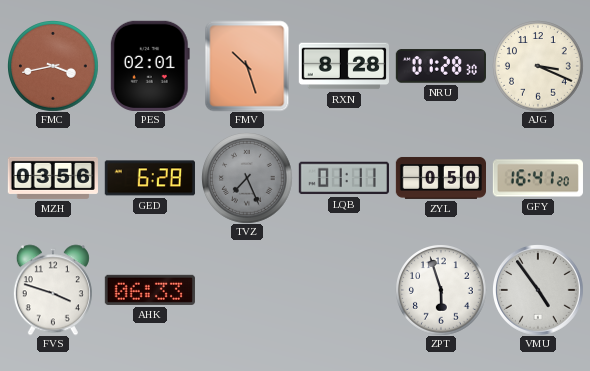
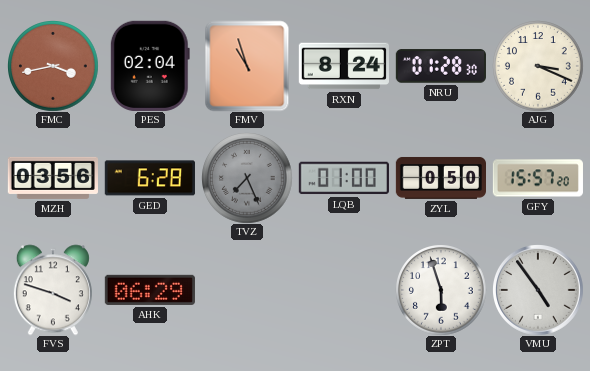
PES: 02:01 -> 02:04 (150, 66)
FMV: 10:27 -> 10:57 (247, 66)
RXN: 8:28 -> 8:24 (344, 66)
LQB: 01:11 -> 01:00 (344, 178)
GFY: 16:41 -> 15:57 (538, 178)
AHK: 06:33 -> 06:29 (150, 290)
